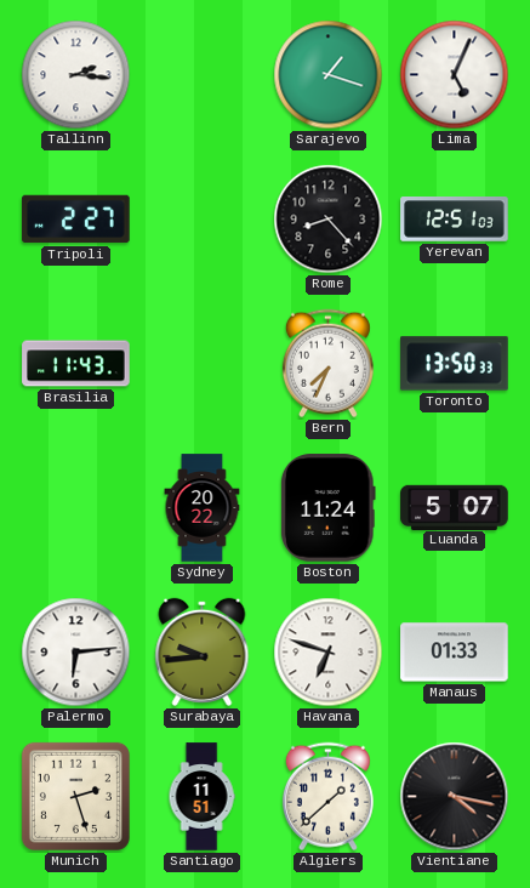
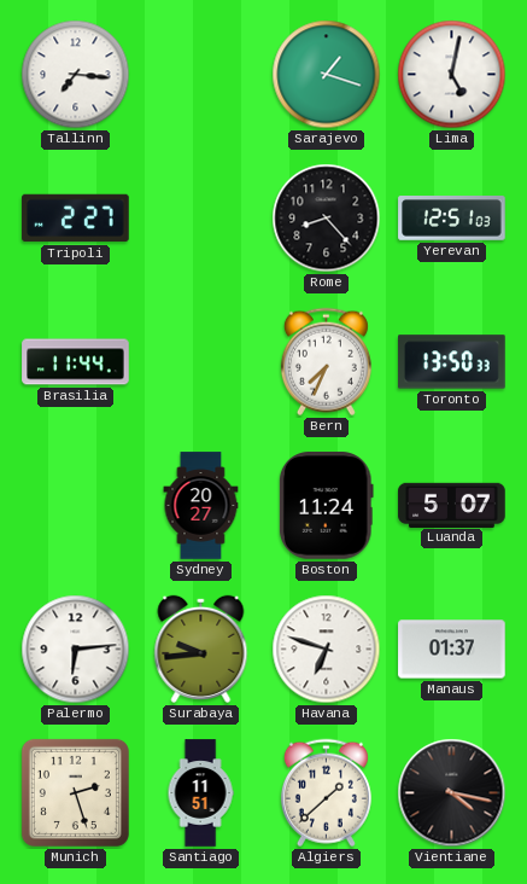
Tallinn: 2:16 -> 7:16 (76, 75)
Lima: 5:04 -> 5:02 (452, 75)
Brasilia: 11:43 -> 11:44 (76, 362)
Sydney: 20:22 -> 20:27 (201, 506)
Manaus: 01:33 -> 01:37 (452, 650)
